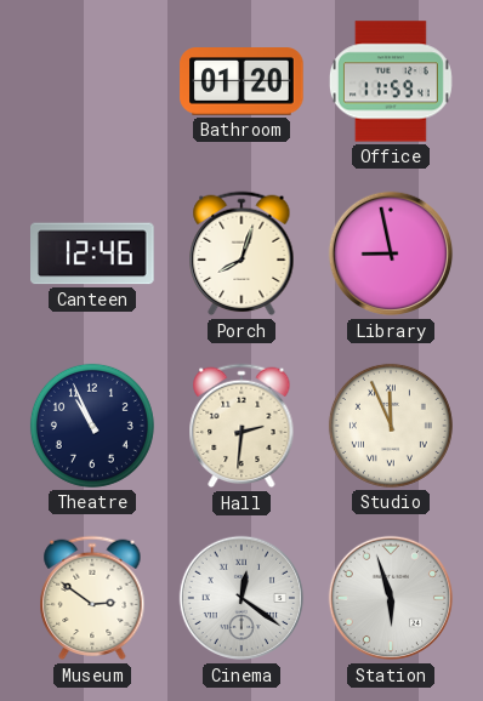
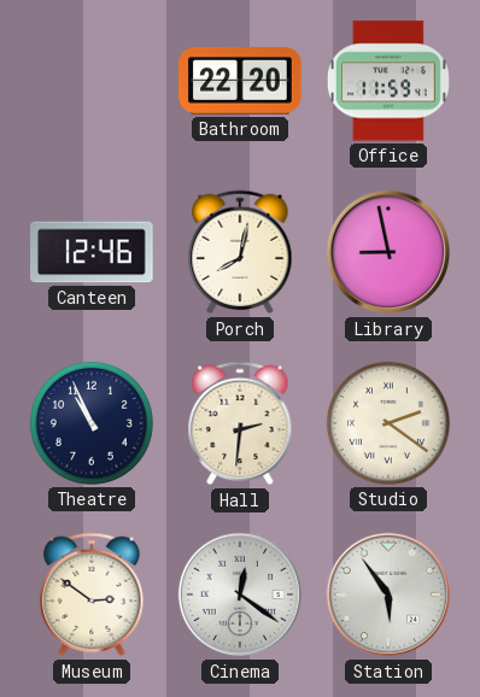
Bathroom: 01:20 -> 22:20 (240, 81)
Porch: 8:03 -> 8:02 (240, 252)
Studio: 11:56 -> 2:21 (388, 423)
Station: 5:57 -> 5:54 (388, 594)
